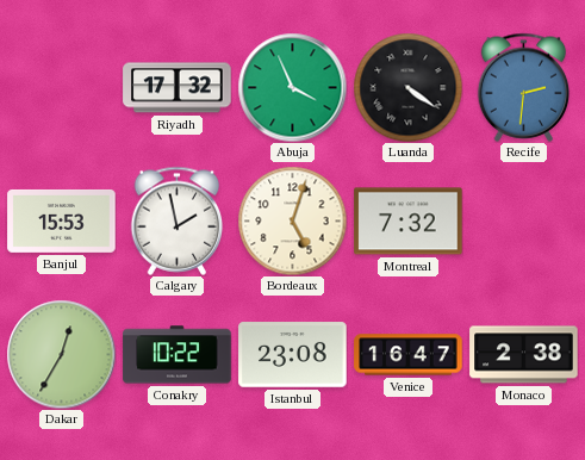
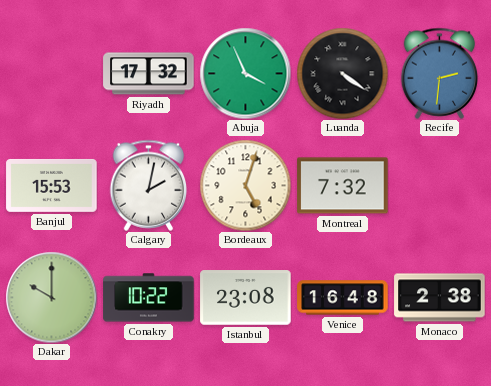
Calgary: 1:58 -> 2:02 (149, 185)
Dakar: 12:35 -> 10:00 (51, 297)
Venice: 16:47 -> 16:48 (343, 298)
